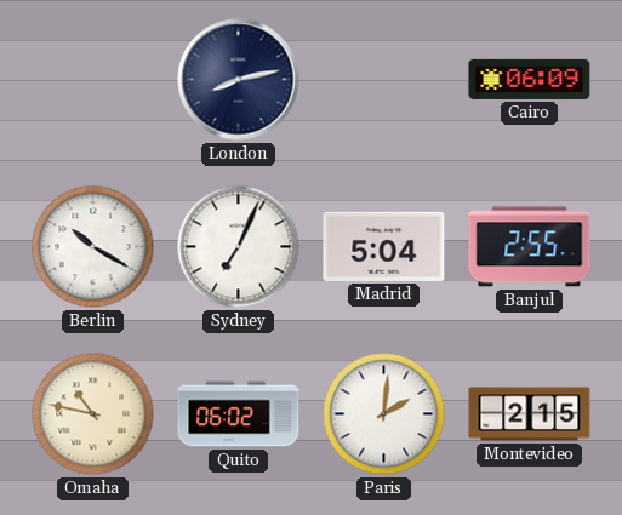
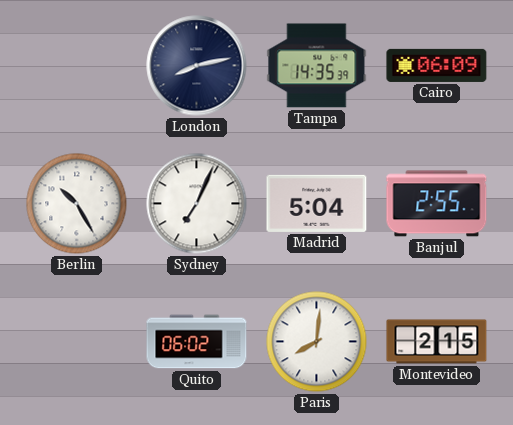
Tampa: none -> 14:35 (317, 66)
Berlin: 10:20 -> 10:25 (77, 204)
Omaha: 10:47 -> none (93, 414)
Paris: 2:01 -> 8:01 (317, 342)
